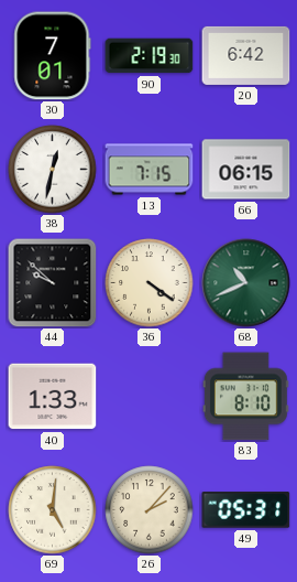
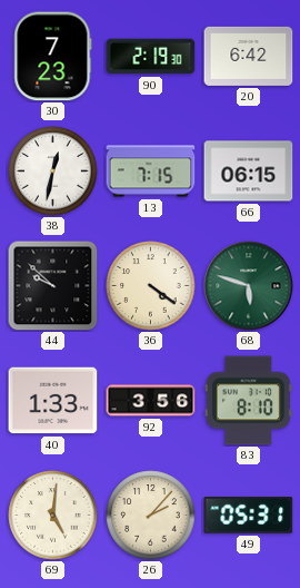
30: 7:01 -> 7:23 (53, 57)
68: 10:41 -> 5:48 (249, 286)
92: none -> 3:56 (151, 401)
